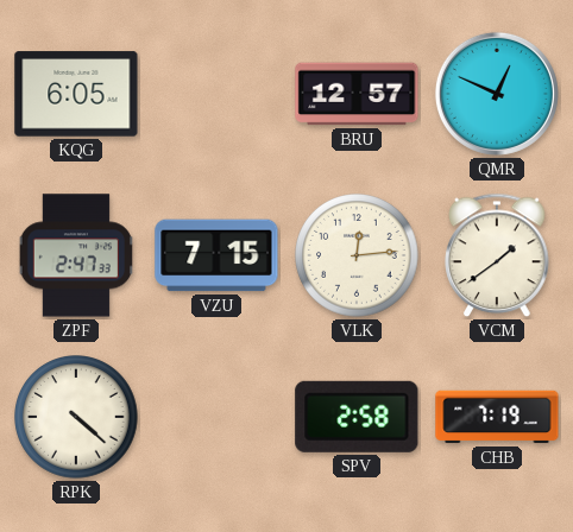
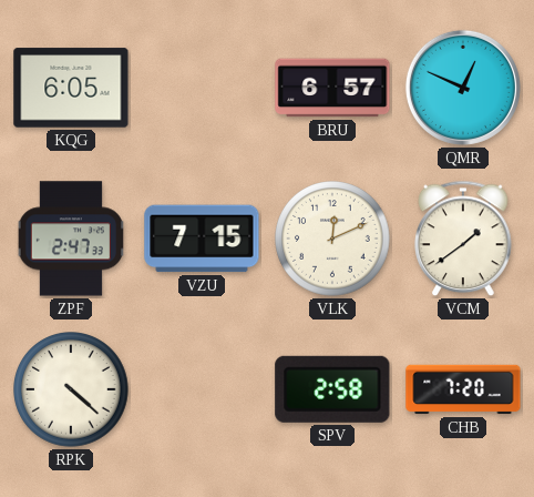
BRU: 12:57 -> 6:57 (332, 88)
VLK: 12:14 -> 12:11 (332, 239)
CHB: 7:19 -> 7:20 (463, 389)
